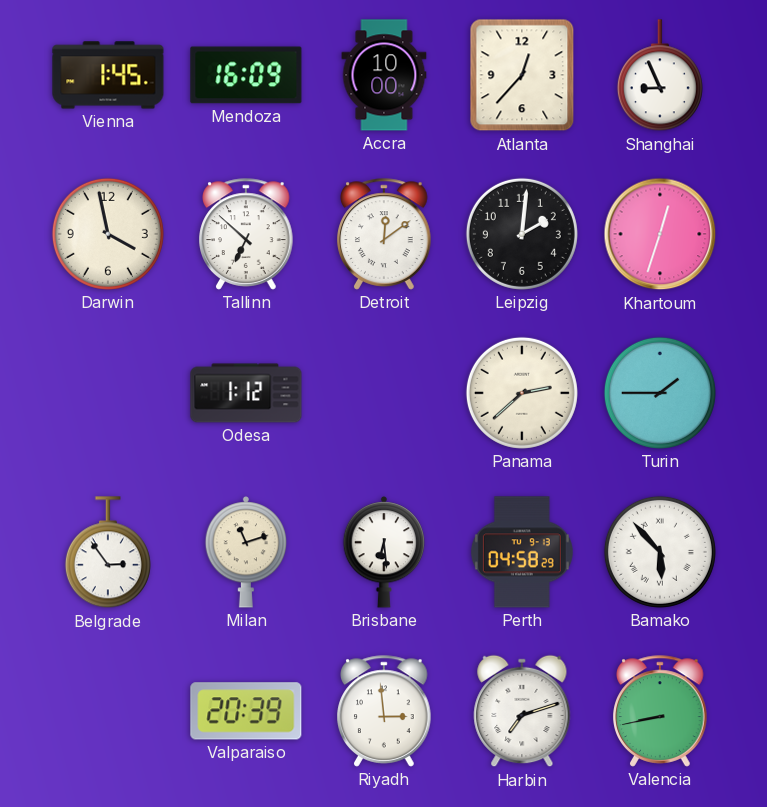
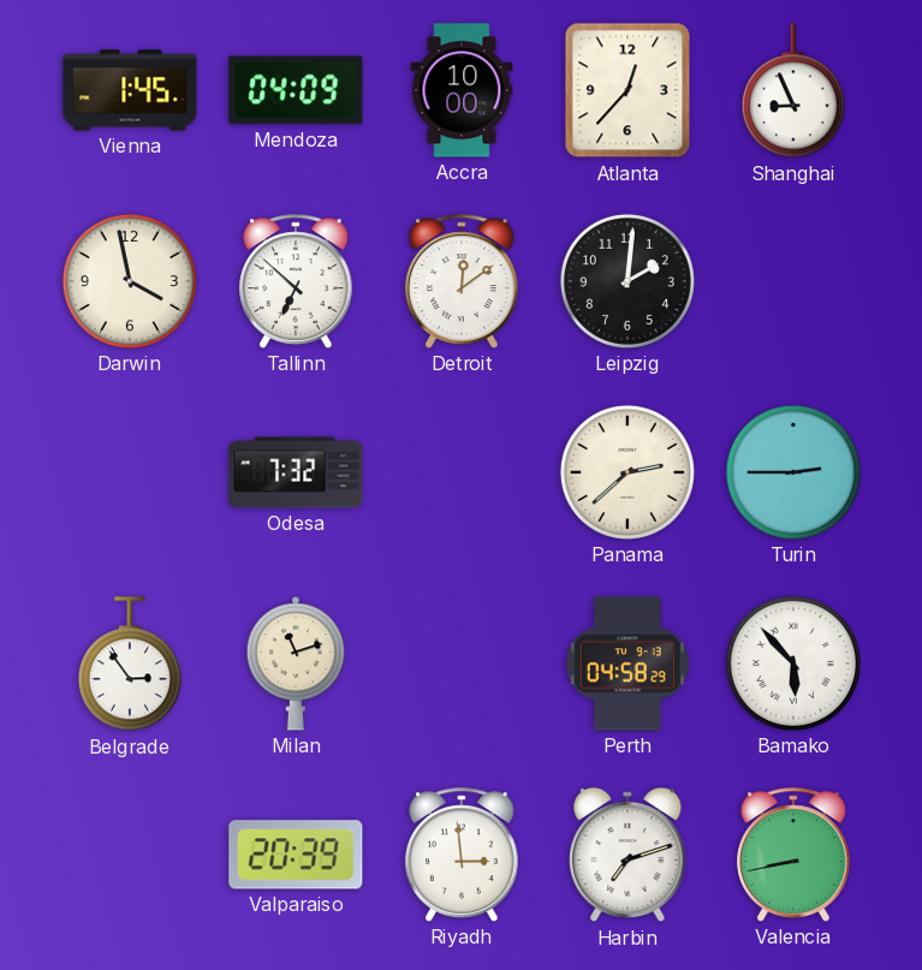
Mendoza: 16:09 -> 04:09 (296, 90)
Khartoum: 12:33 -> none (660, 234)
Odesa: 1:12 -> 7:32 (296, 472)
Turin: 1:45 -> 2:45 (793, 472)
Brisbane: 6:29 -> none (384, 552)
